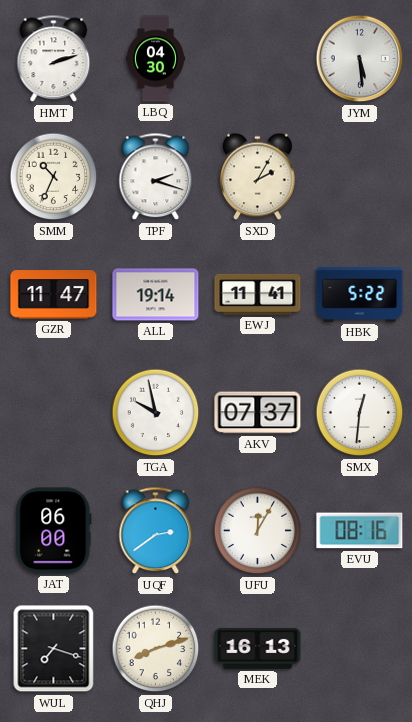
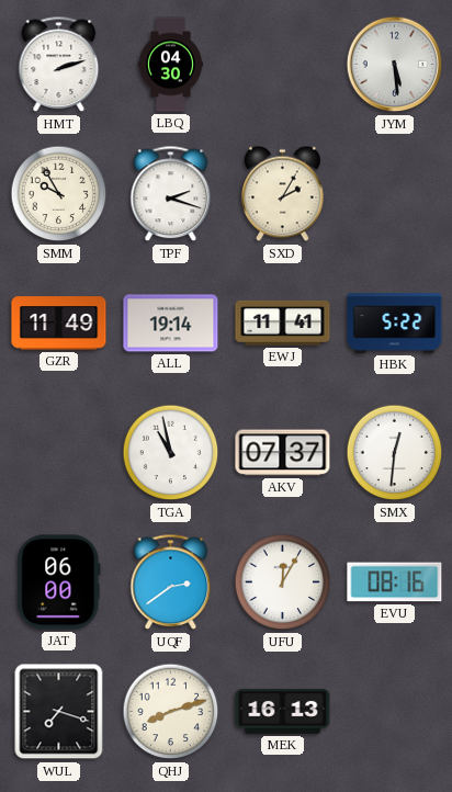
SMM: 10:34 -> 9:55 (59, 194)
GZR: 11:47 -> 11:49 (59, 324)
TGA: 9:58 -> 10:58 (171, 453)
